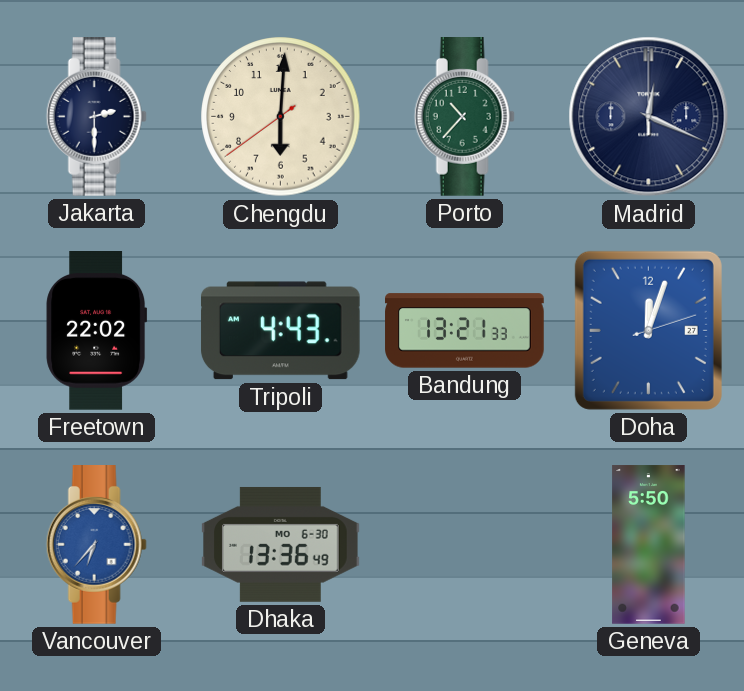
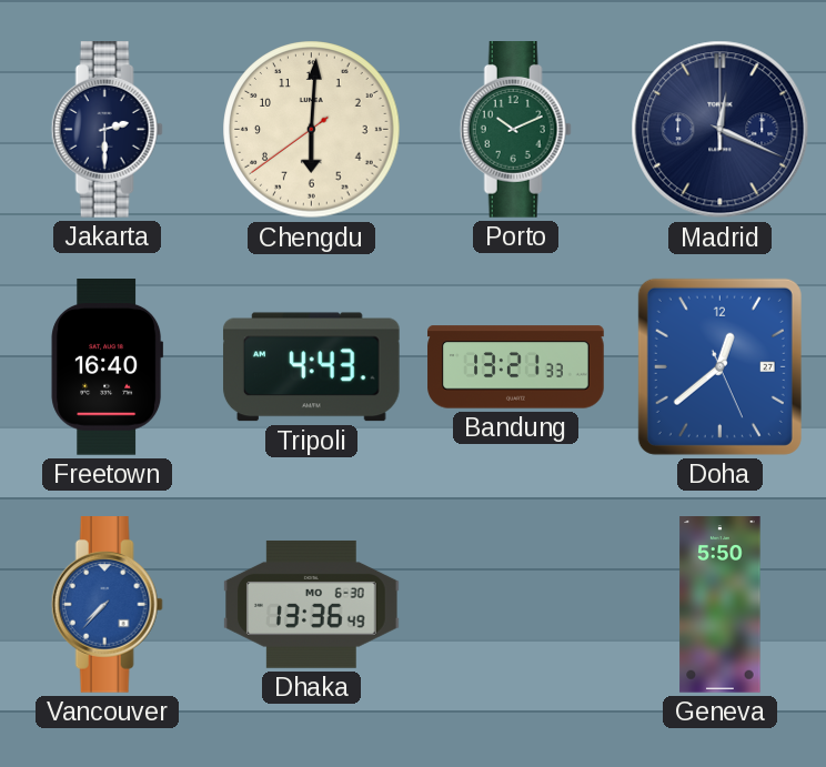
Porto: 10:37 -> 10:11 (515, 130)
Freetown: 22:02 -> 16:40 (108, 367)
Doha: 12:03 -> 12:38 (719, 366)
Vancouver: 6:37 -> 7:37 (107, 605)
